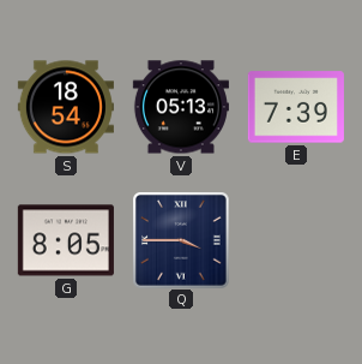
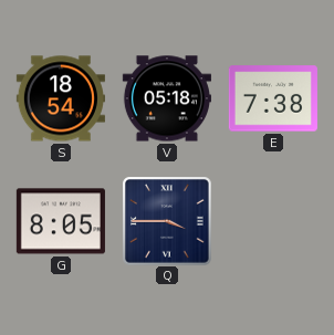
V: 05:13 -> 05:18 (167, 98)
E: 7:39 -> 7:38 (273, 98)
